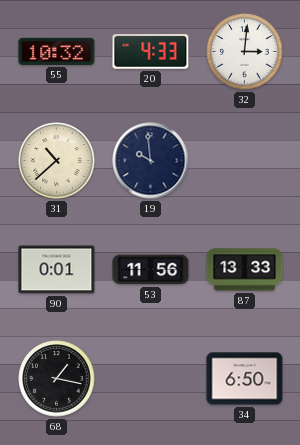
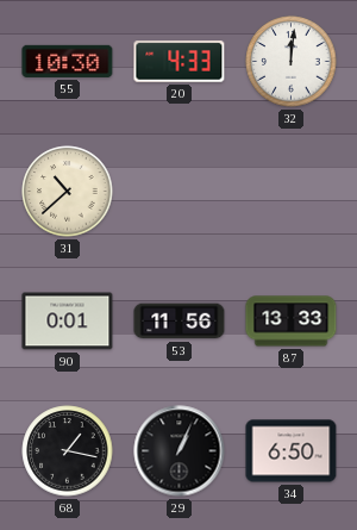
55: 10:32 -> 10:30 (68, 61)
32: 3:01 -> 12:01 (292, 62)
19: 9:59 -> none (151, 161)
29: none -> 1:04 (180, 451)
